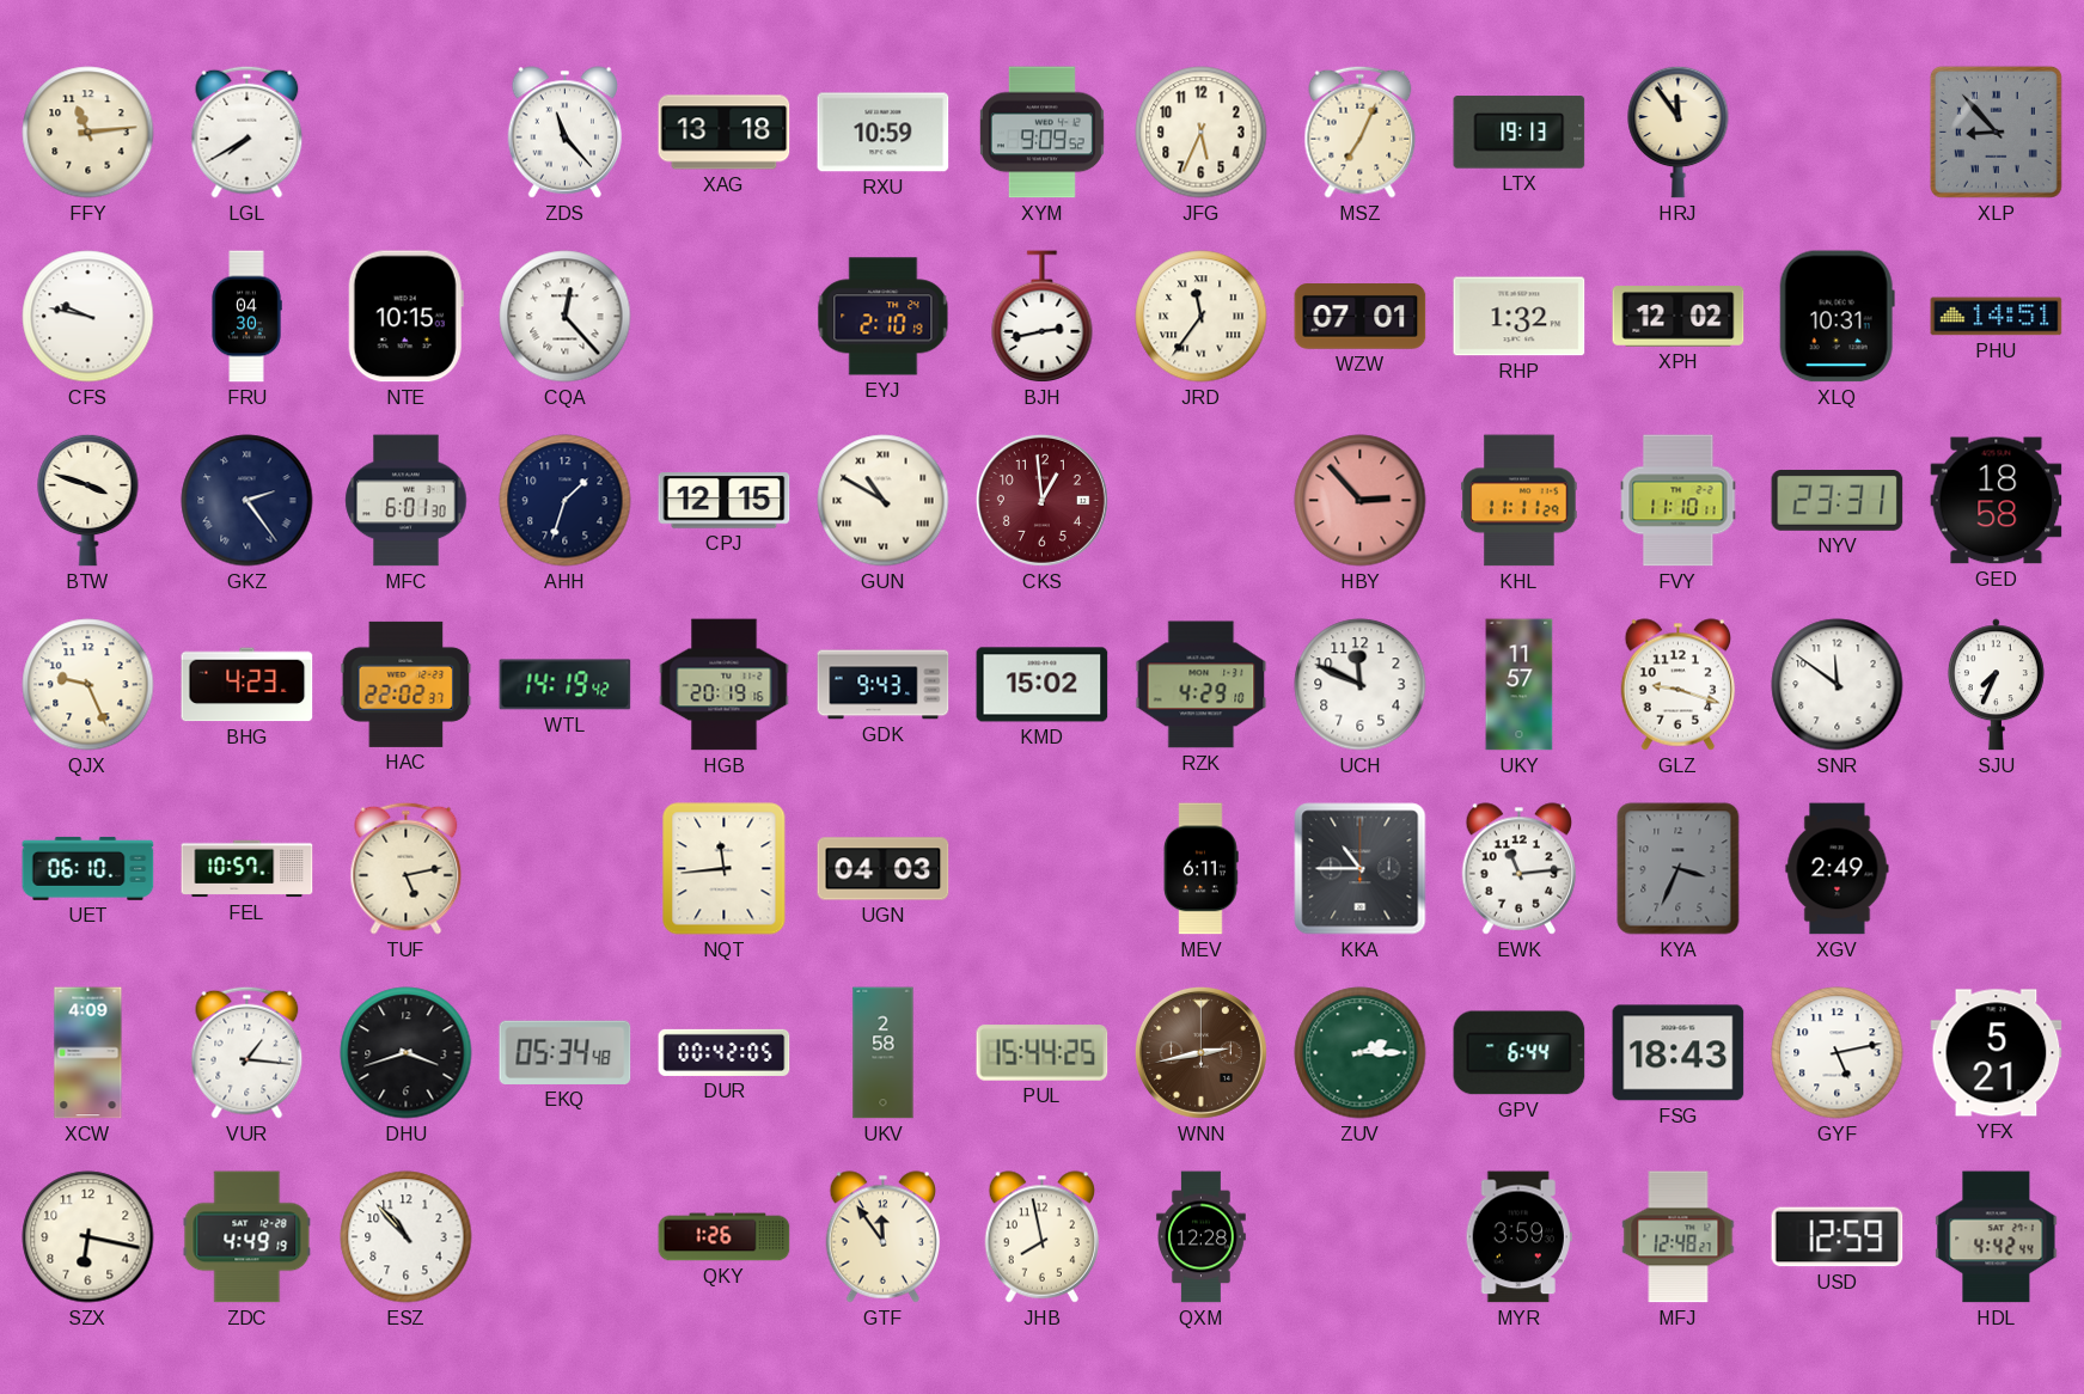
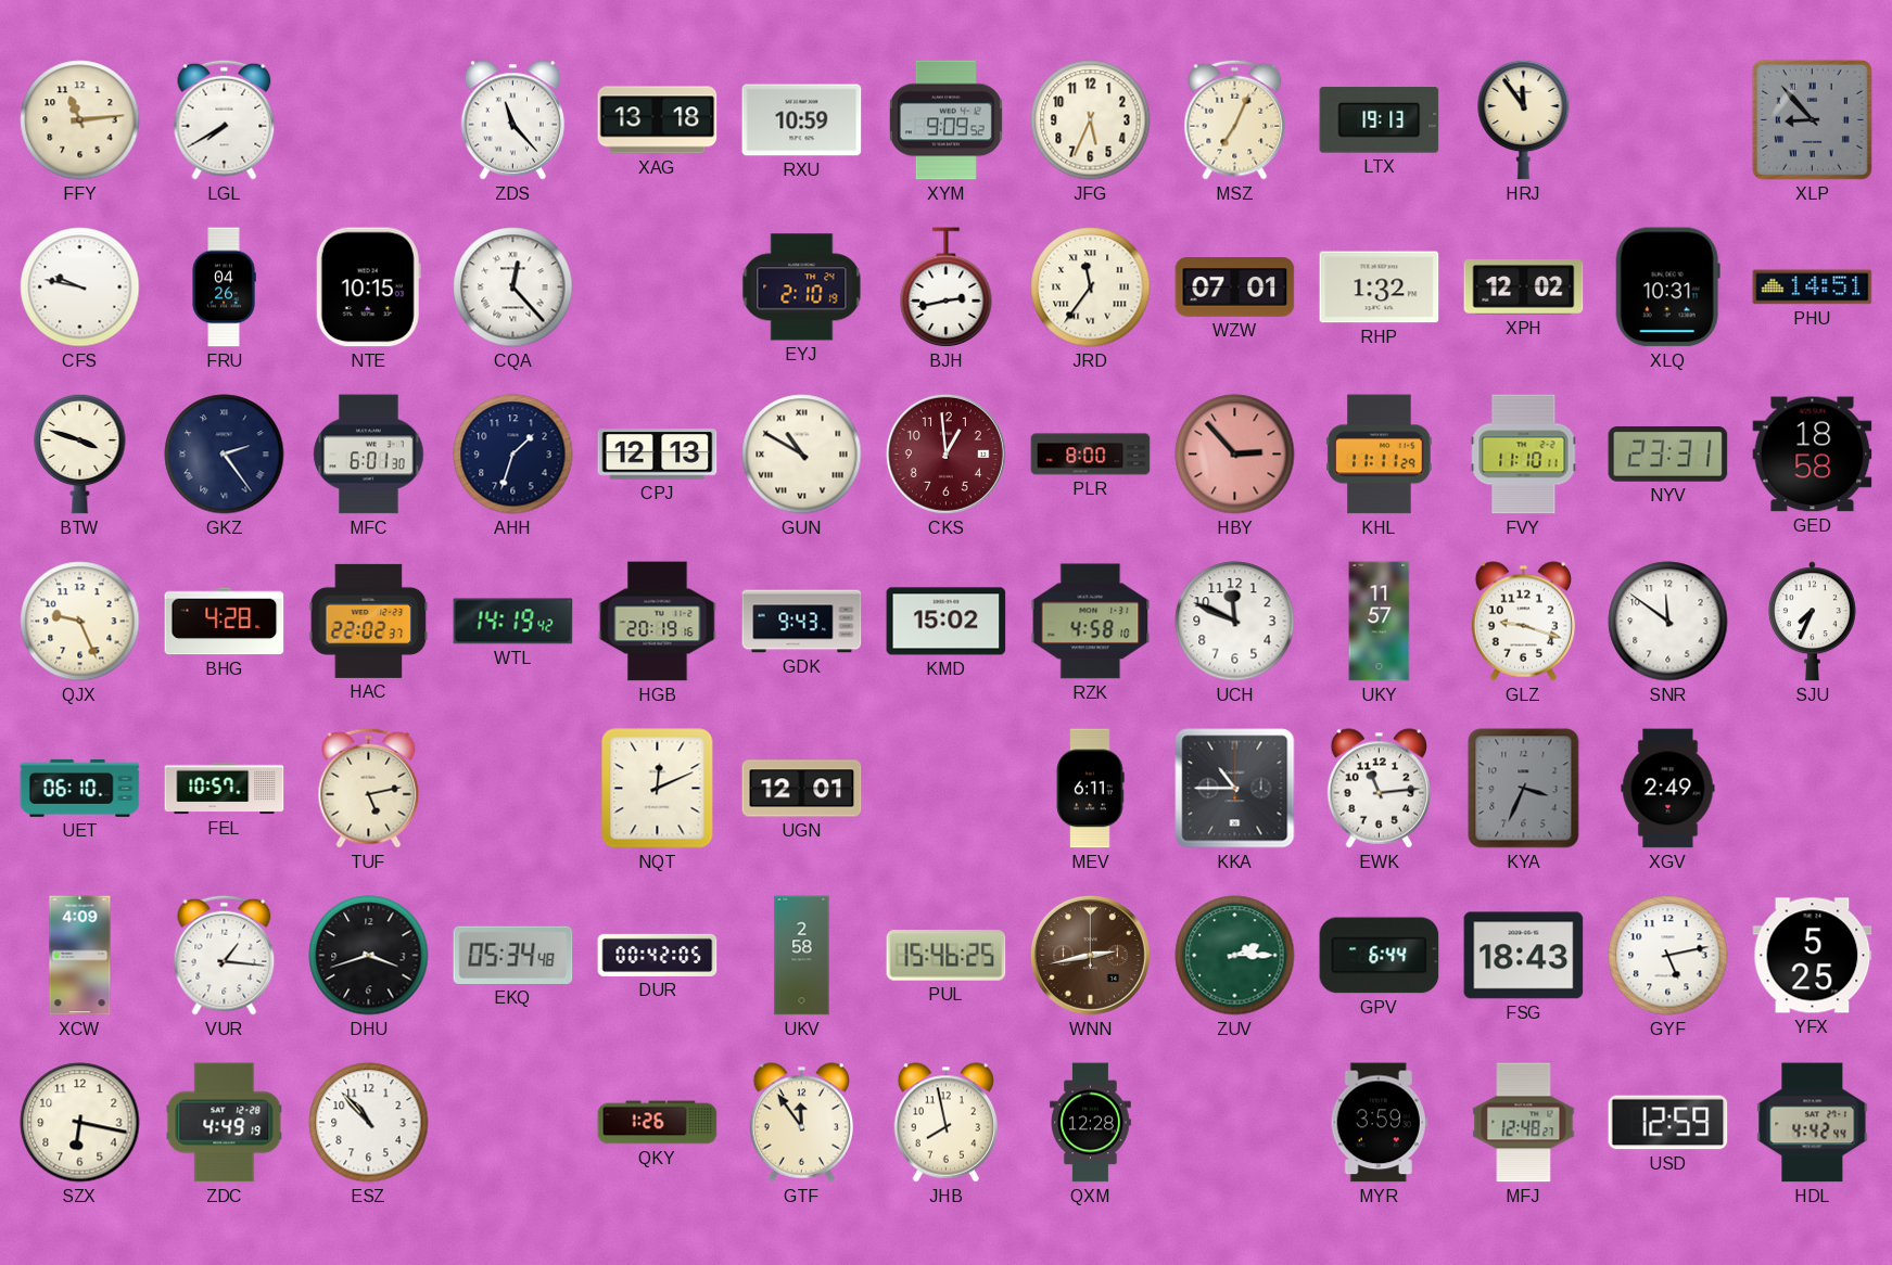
FRU: 04:30 -> 04:26 (224, 287)
CPJ: 12:15 -> 12:13 (658, 455)
PLR: none -> 8:00 (1091, 455)
BHG: 4:23 -> 4:28 (225, 622)
RZK: 4:29 -> 4:58 (1091, 622)
NQT: 11:44 -> 12:11 (658, 789)
UGN: 04:03 -> 12:01 (802, 789)
PUL: 15:44 -> 15:46 (947, 956)
YFX: 5:21 -> 5:25 (1813, 956)
